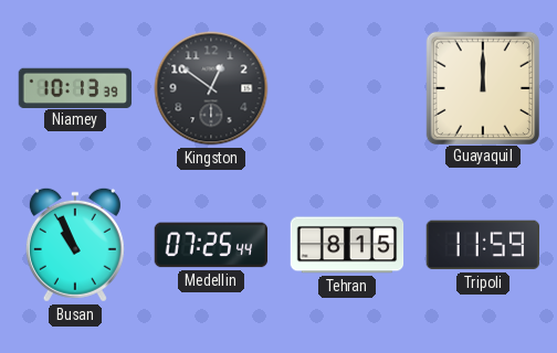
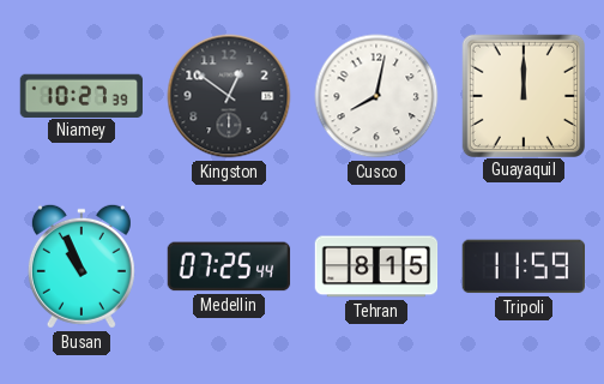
Niamey: 10:13 -> 10:27 (80, 95)
Cusco: none -> 8:02 (376, 96)
